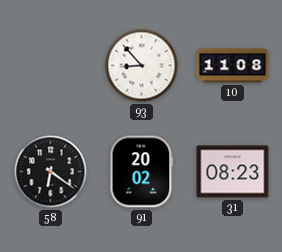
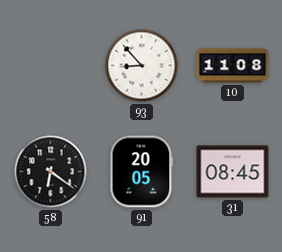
91: 20:02 -> 20:05 (142, 172)
31: 08:23 -> 08:45 (233, 172)
